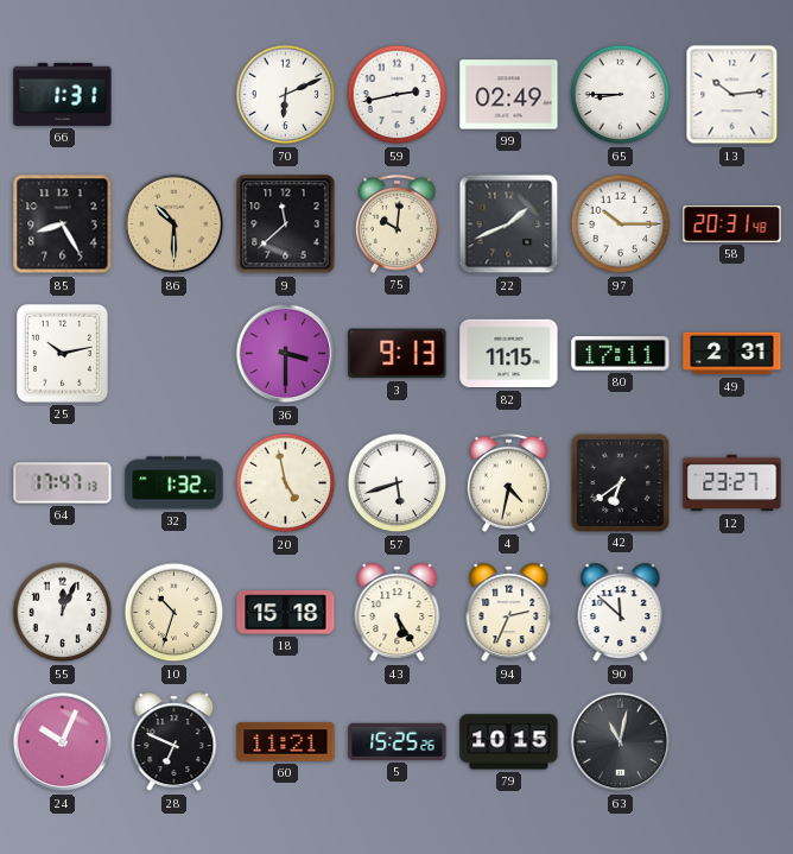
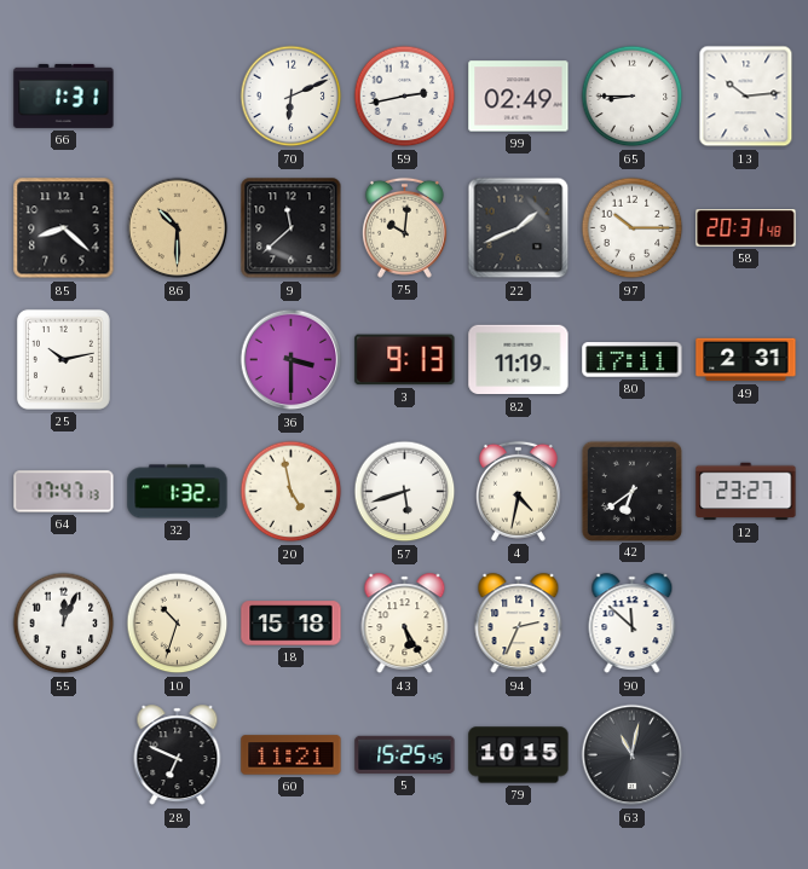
85: 8:25 -> 8:22 (64, 228)
82: 11:15 -> 11:19 (519, 360)
24: 10:04 -> none (63, 742)
5: 15:25:26 -> 15:25:45 (405, 754)
